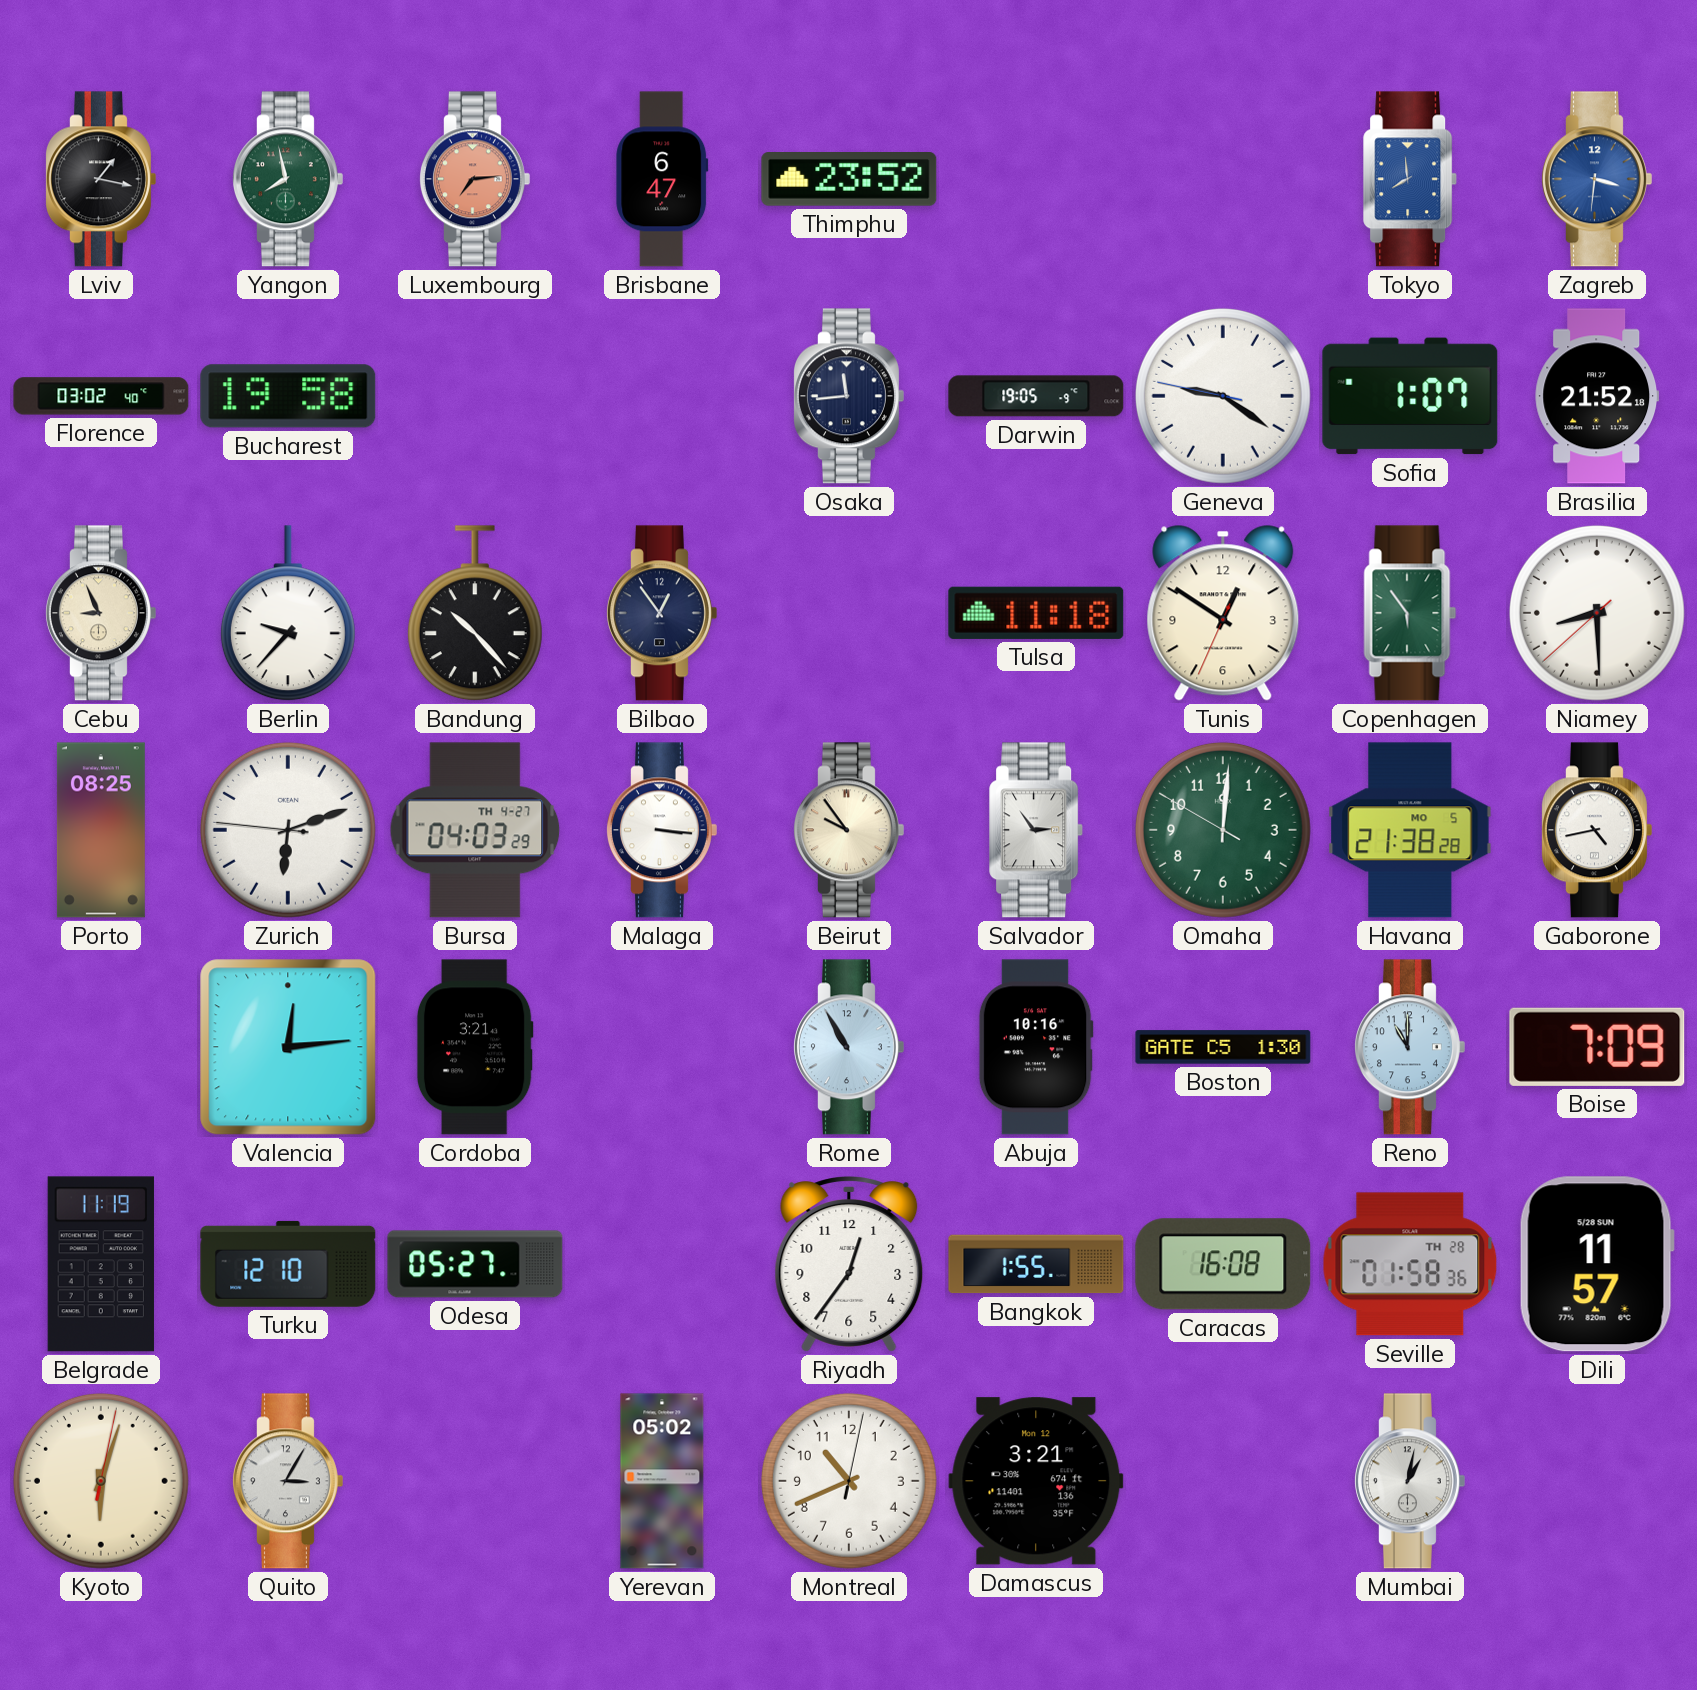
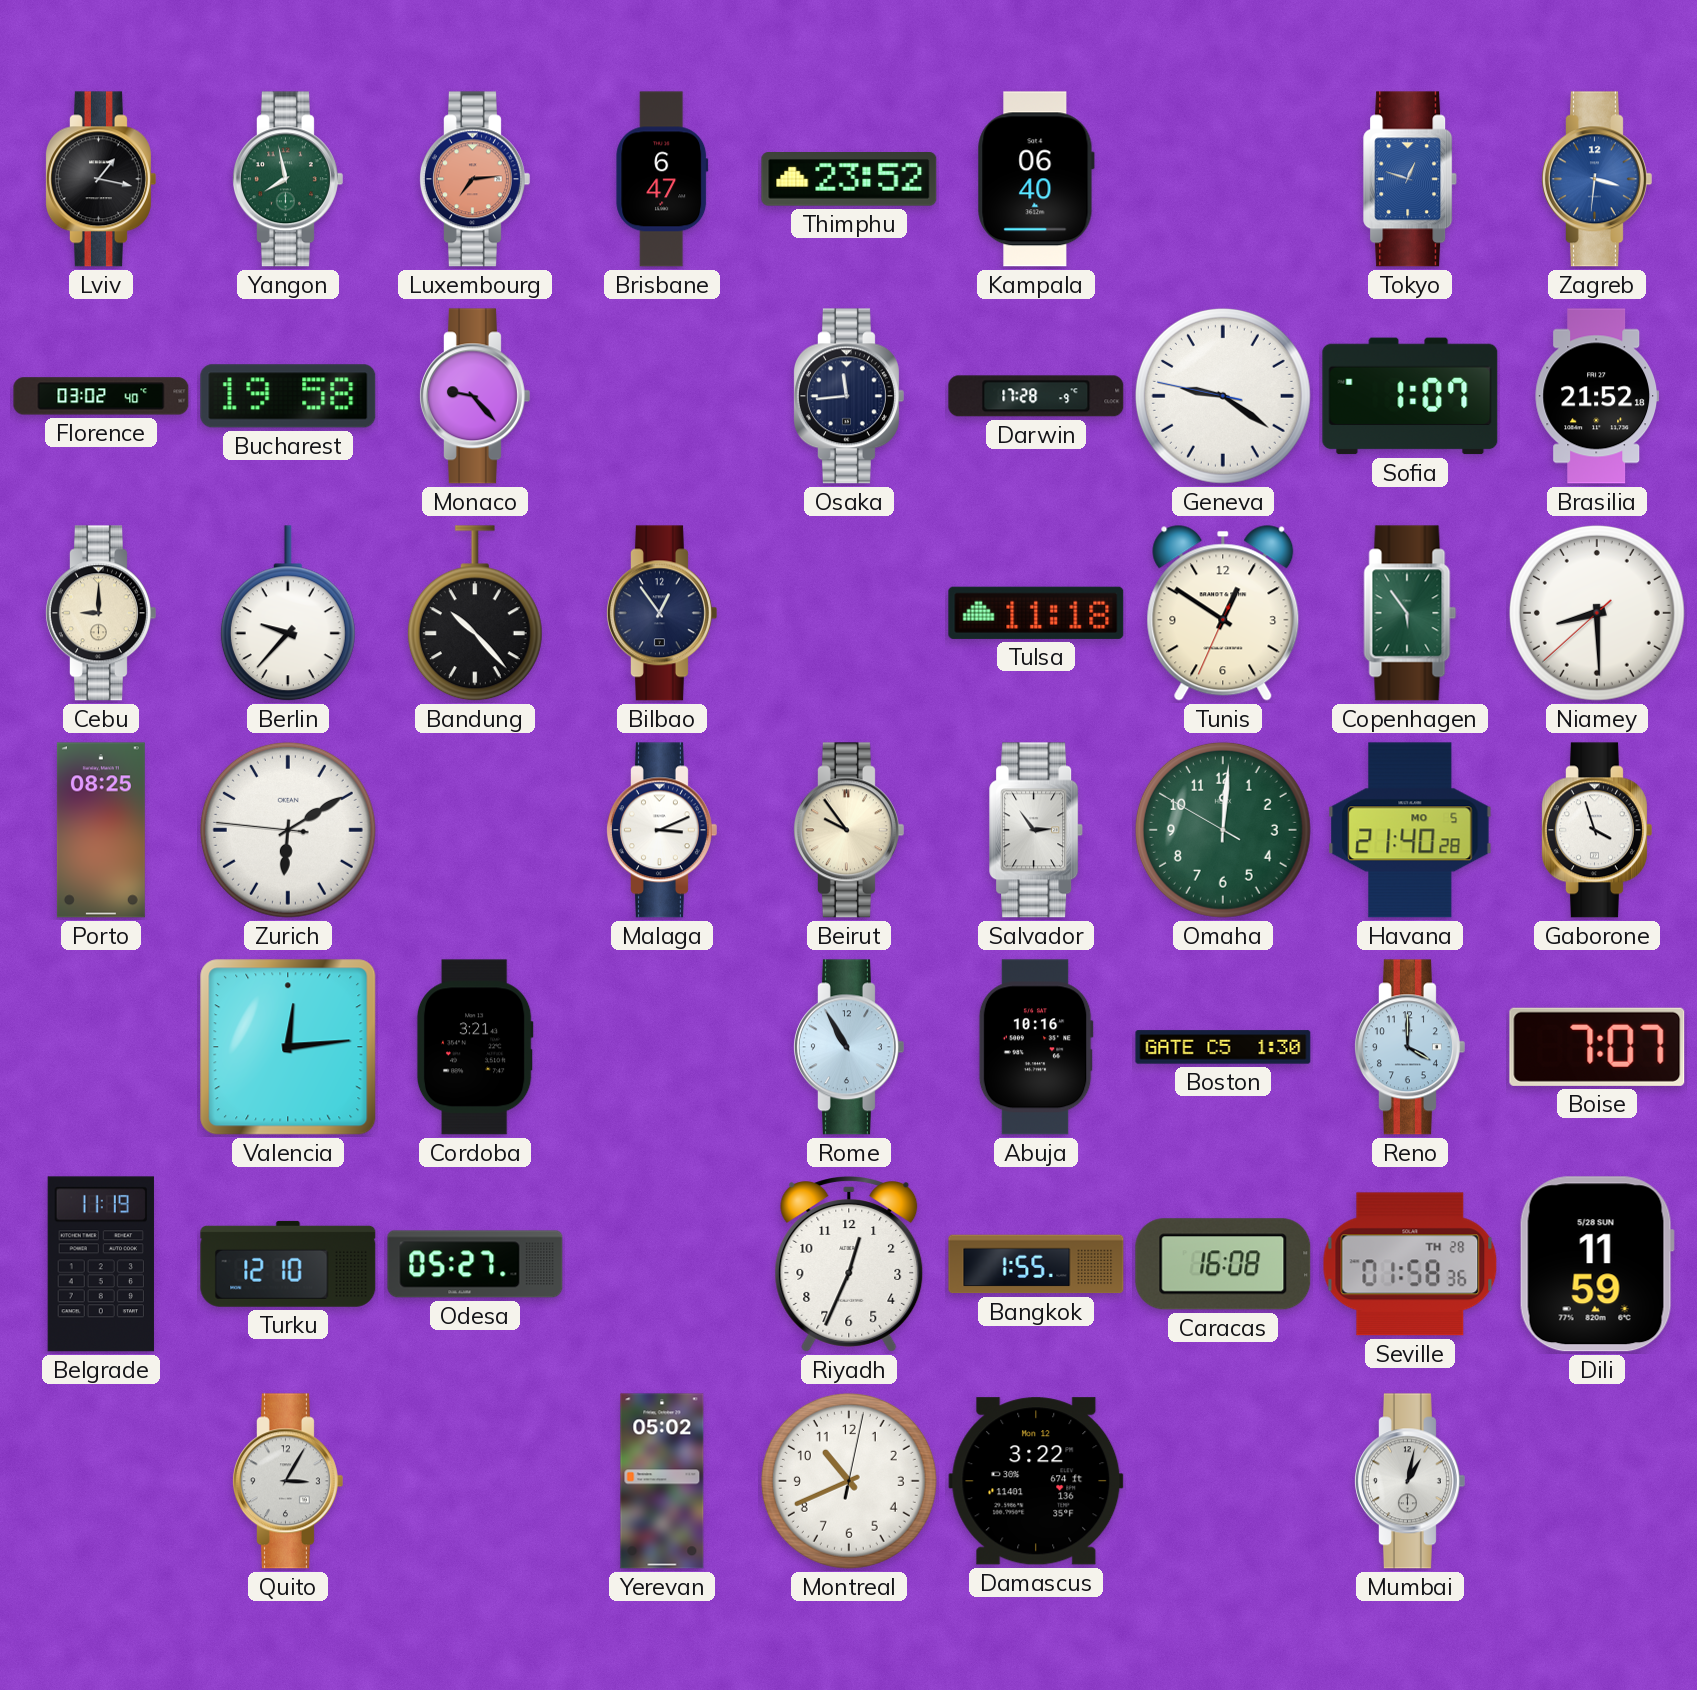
Kampala: none -> 06:40 (1036, 179)
Tokyo: 7:59 -> 12:48 (1411, 179)
Monaco: none -> 9:23 (474, 396)
Darwin: 19:05 -> 17:28 (1036, 396)
Cebu: 8:56 -> 9:00 (100, 613)
Zurich: 6:11 -> 6:09 (288, 830)
Bursa: 04:03 -> none (475, 830)
Malaga: 3:16 -> 3:11 (661, 830)
Havana: 21:38 -> 21:40 (1410, 830)
Gaborone: 4:43 -> 3:57 (1596, 830)
Reno: 11:00 -> 4:00 (1409, 1047)
Boise: 7:09 -> 7:07 (1597, 1047)
Riyadh: 12:36 -> 12:34 (849, 1264)
Dili: 11:57 -> 11:59 (1597, 1264)
Kyoto: 6:03 -> none (101, 1481)
Damascus: 3:21 -> 3:22 (1036, 1481)
